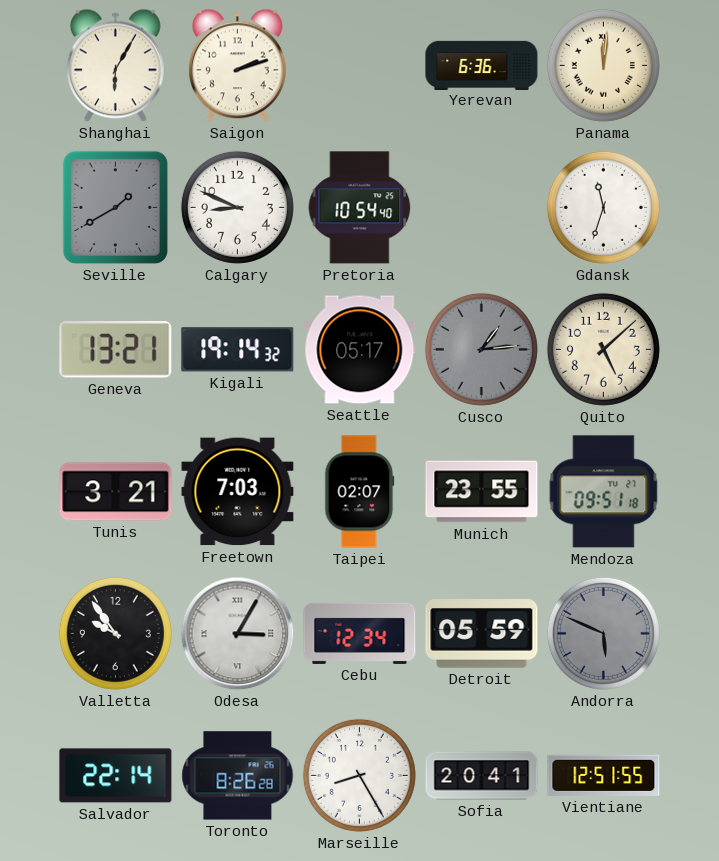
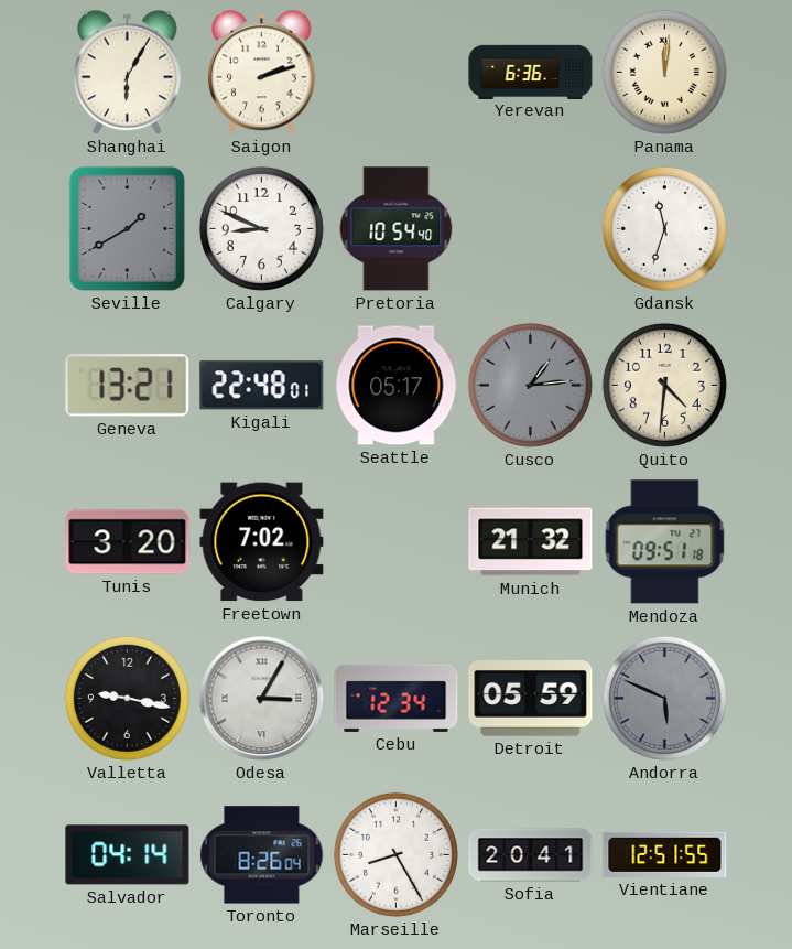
Kigali: 19:14 -> 22:48 (262, 386)
Quito: 5:08 -> 4:31 (664, 385)
Tunis: 3:21 -> 3:20 (128, 542)
Freetown: 7:03 -> 7:02 (262, 542)
Taipei: 02:07 -> none (360, 492)
Munich: 23:55 -> 21:32 (531, 542)
Valletta: 9:54 -> 9:17 (127, 698)
Salvador: 22:14 -> 04:14 (128, 855)
Toronto: 8:26:28 -> 8:26:04 (262, 855)
